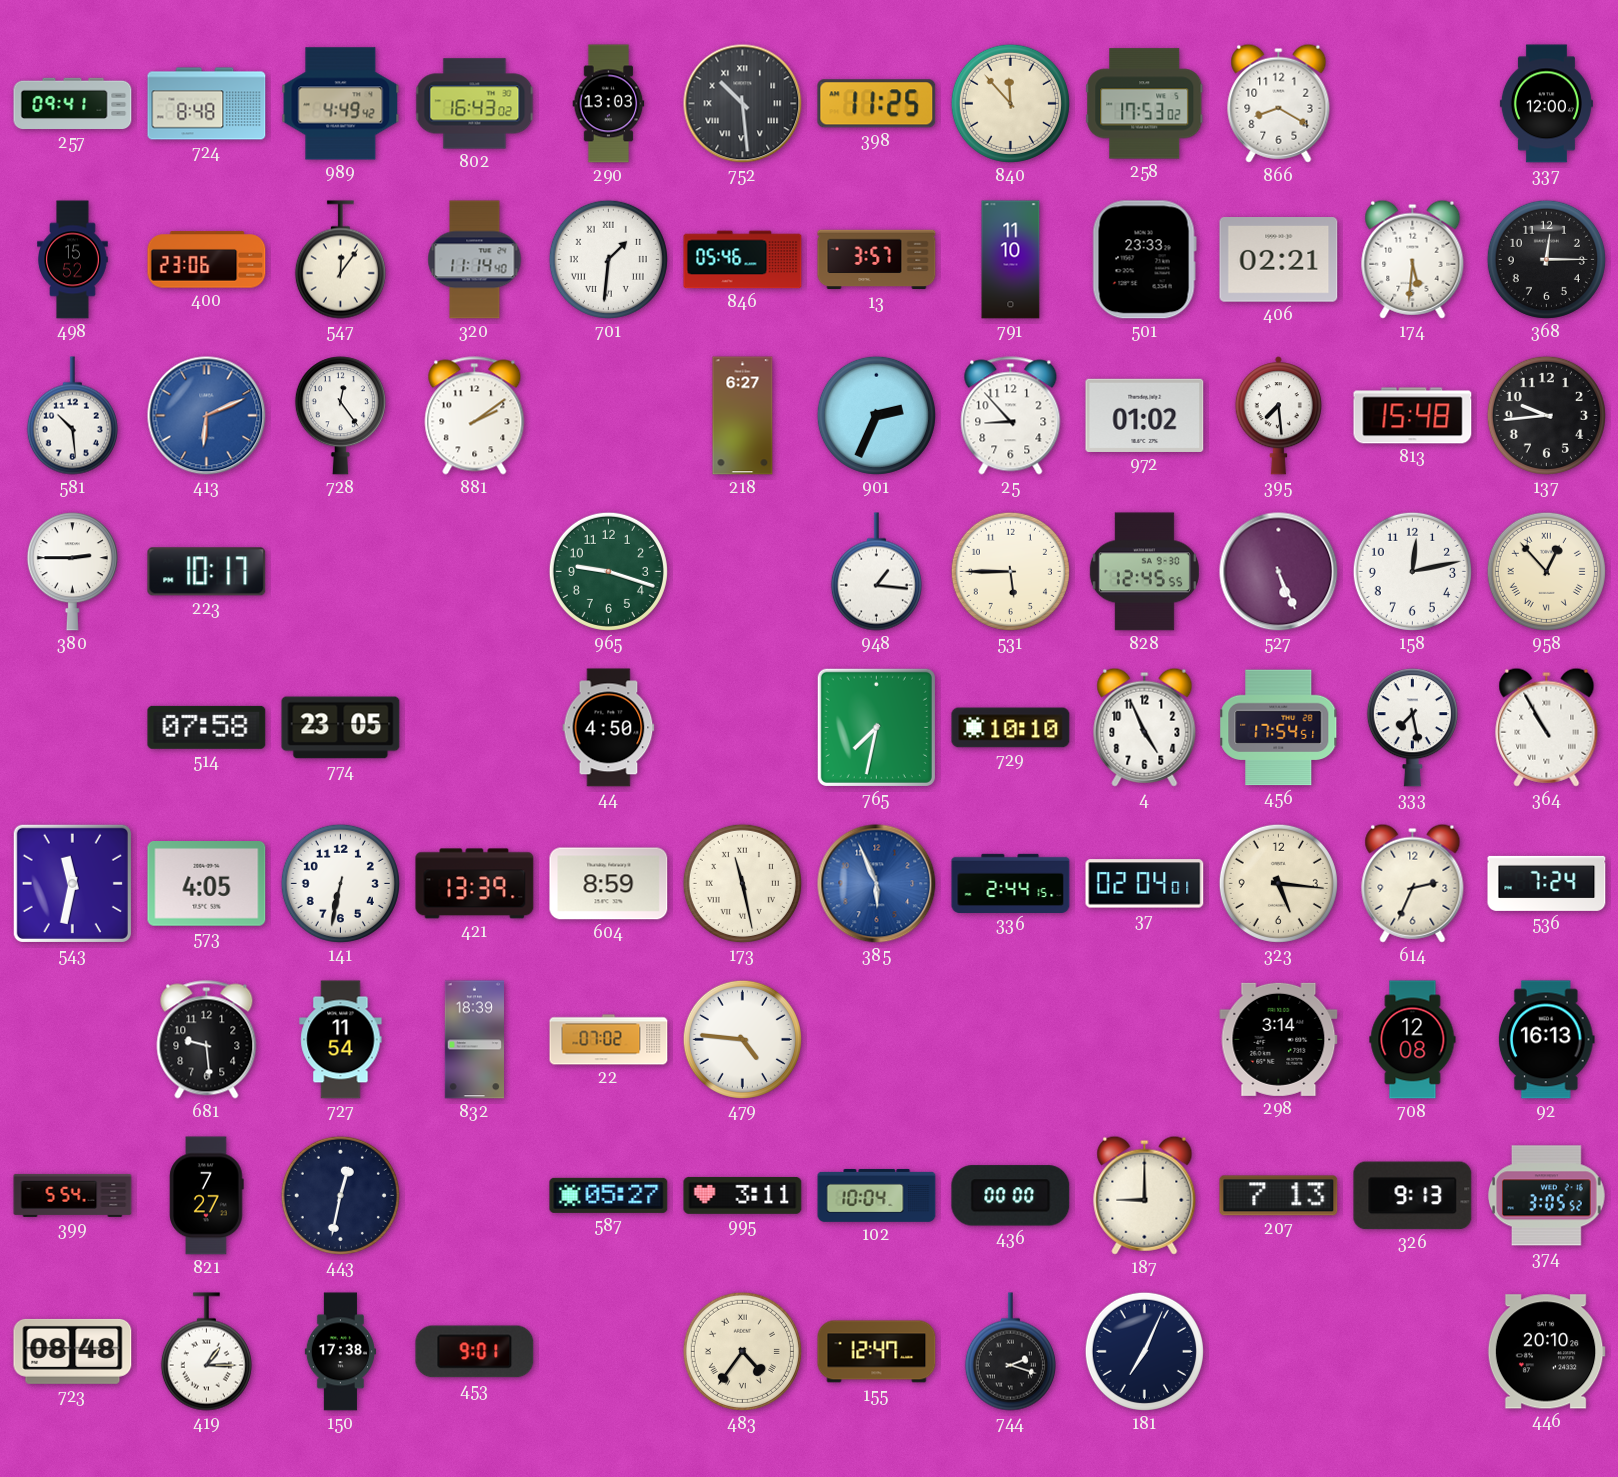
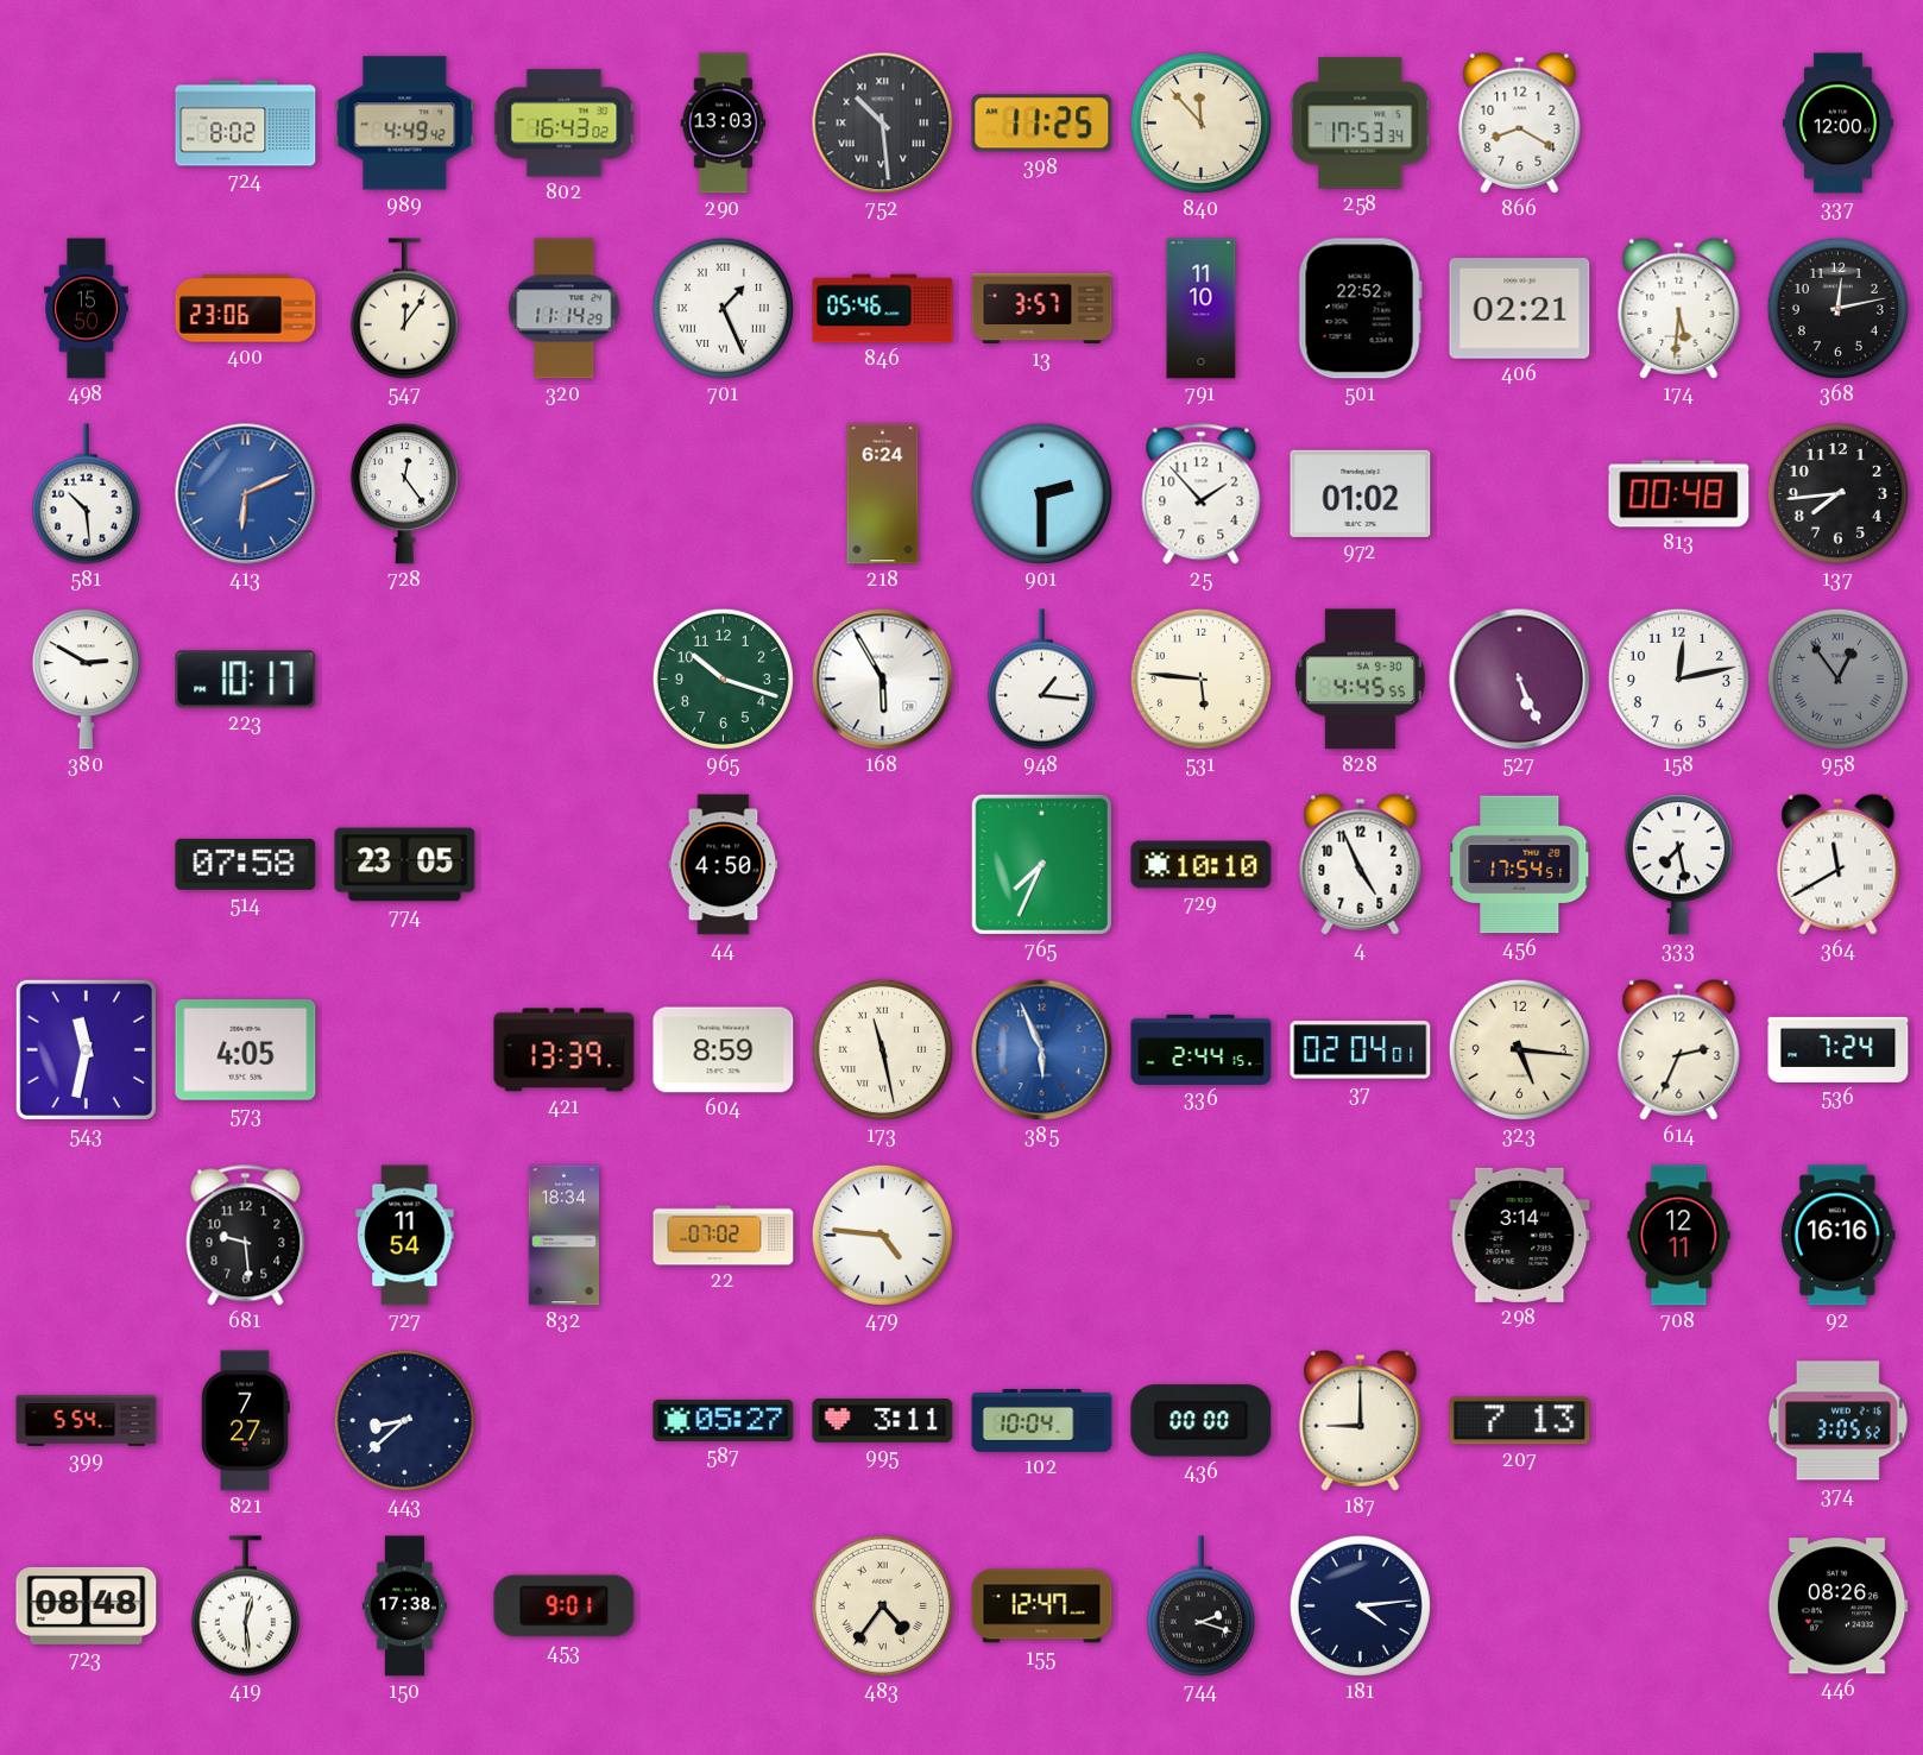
257: 09:41 -> none (73, 104)
724: 8:48 -> 8:02 (246, 124)
258: 17:53:02 -> 17:53:34 (1361, 124)
498: 15:52 -> 15:50 (87, 309)
320: 11:14:40 -> 11:14:29 (565, 309)
701: 1:31 -> 1:26 (723, 308)
501: 23:33 -> 22:52 (1360, 309)
368: 12:15 -> 12:13 (1837, 308)
881: 2:09 -> none (475, 416)
218: 6:27 -> 6:24 (883, 494)
901: 2:34 -> 2:30 (1041, 493)
25: 8:53 -> 1:53 (1202, 494)
395: 7:29 -> none (1278, 416)
813: 15:48 -> 00:48 (1679, 494)
137: 9:44 -> 7:44 (1837, 493)
380: 2:45 -> 2:50 (86, 680)
965: 9:18 -> 10:18 (723, 678)
168: none -> 5:55 (883, 680)
531: 5:45 -> 5:46 (1200, 678)
828: 12:45 -> 4:45 (1360, 680)
958: 12:53 -> 12:54 (1837, 678)
958 dial: cream -> grey (1837, 678)
765: 7:32 -> 7:34 (1041, 864)
364: 10:55 -> 11:40 (1839, 864)
141: 6:32 -> none (340, 883)
832: 18:39 -> 18:34 (563, 1236)
708: 12:08 -> 12:11 (1679, 1236)
92: 16:13 -> 16:16 (1837, 1236)
443: 12:32 -> 8:38 (404, 1420)
326: 9:13 -> none (1413, 1196)
419: 1:15 -> 12:29 (245, 1606)
181: 7:04 -> 4:14 (1360, 1605)
446: 20:10 -> 08:26 (1837, 1606)
